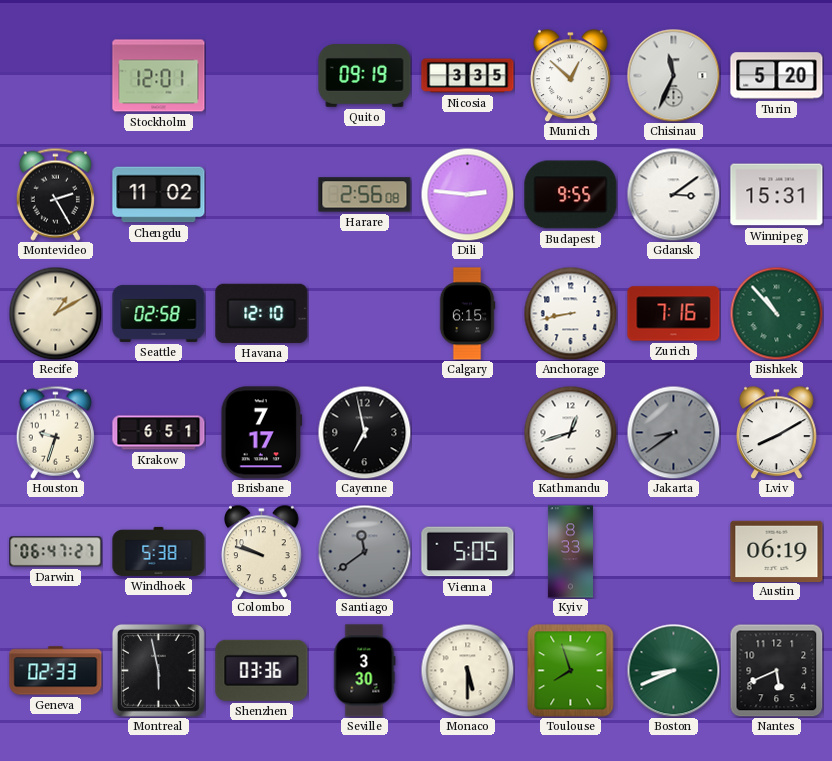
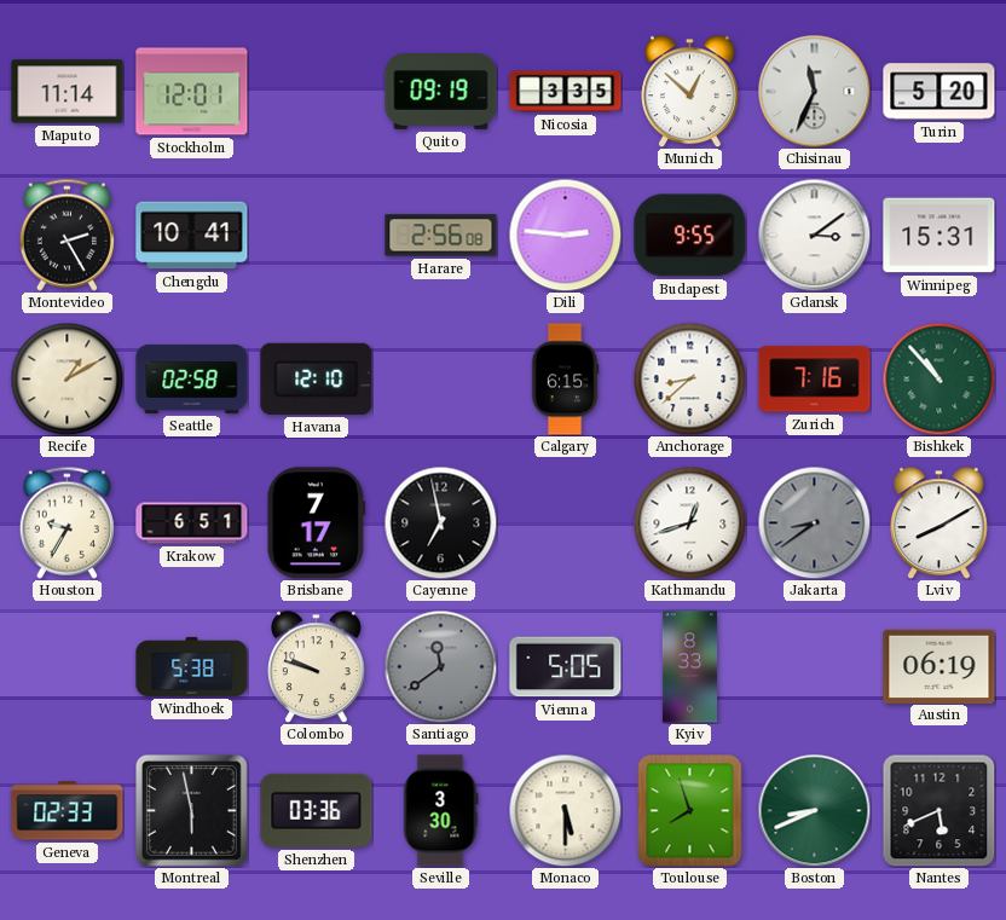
Maputo: none -> 11:14 (68, 92)
Chengdu: 11:02 -> 10:41 (192, 236)
Anchorage: 8:43 -> 8:38 (689, 378)
Houston: 9:33 -> 9:35 (67, 522)
Darwin: 06:47 -> none (56, 552)
